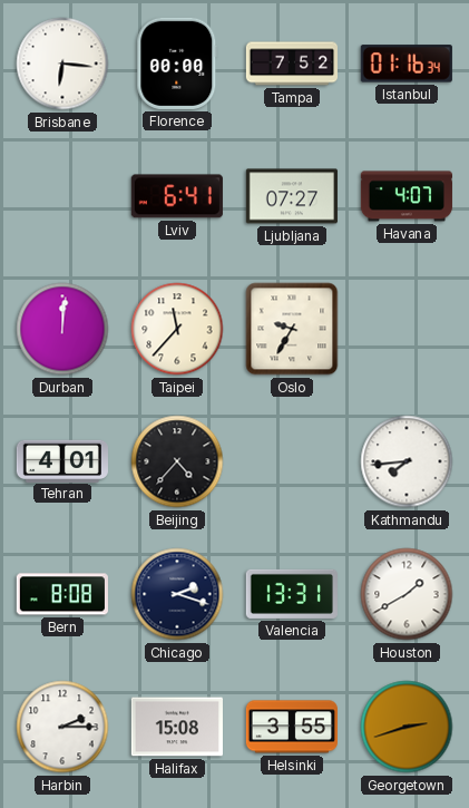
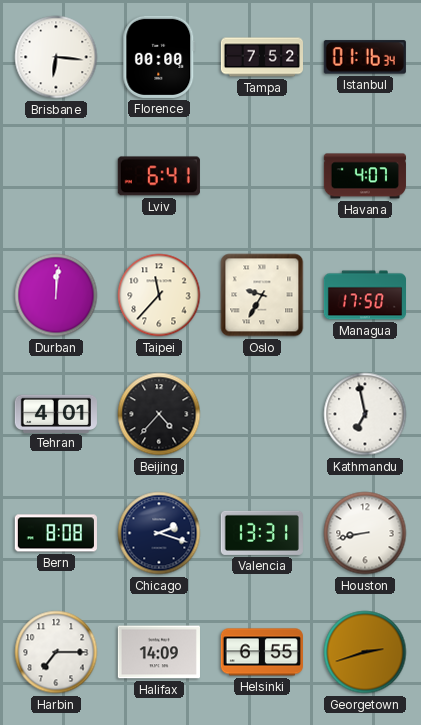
Ljubljana: 07:27 -> none (292, 196)
Managua: none -> 17:50 (364, 295)
Kathmandu: 7:44 -> 6:58 (365, 414)
Houston: 1:40 -> 8:43 (365, 533)
Harbin: 2:15 -> 7:15 (56, 652)
Halifax: 15:08 -> 14:09 (159, 652)
Helsinki: 3:55 -> 6:55 (262, 652)
